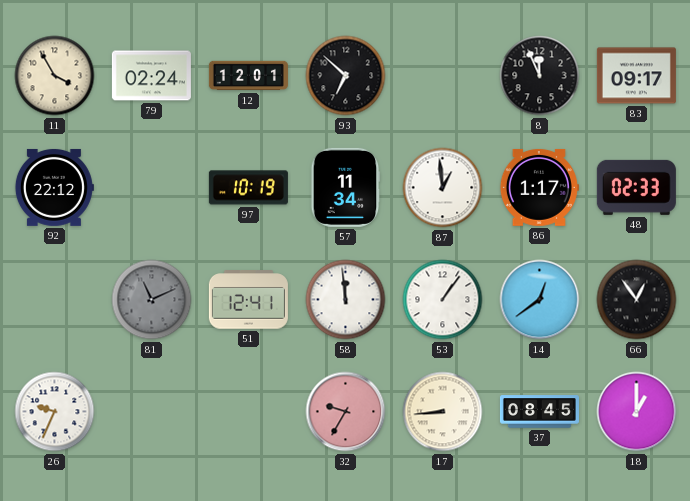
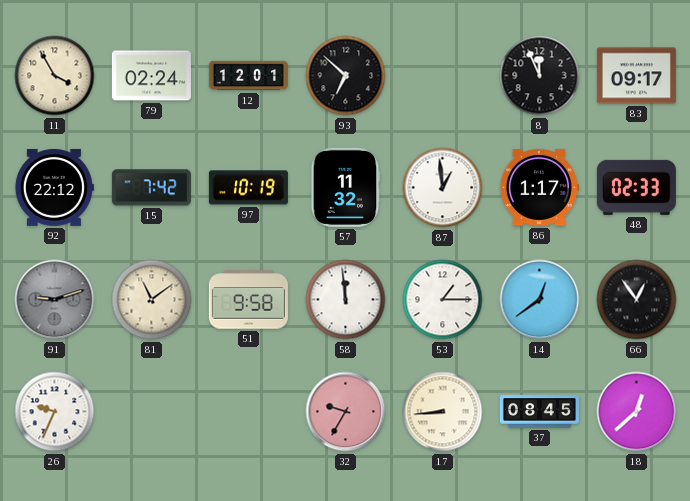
15: none -> 7:42 (151, 188)
57: 11:34 -> 11:32 (345, 187)
91: none -> 9:12 (55, 300)
81: 11:11 -> 11:09 (152, 300)
81 dial: grey -> cream (152, 300)
51: 12:41 -> 9:58 (248, 300)
53: 1:06 -> 1:15 (443, 300)
18: 1:00 -> 12:38 (637, 412)
